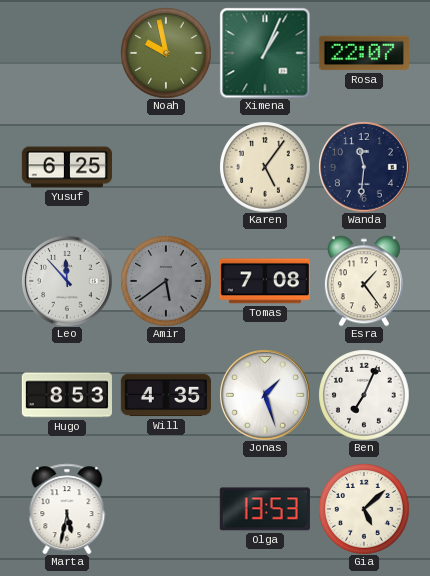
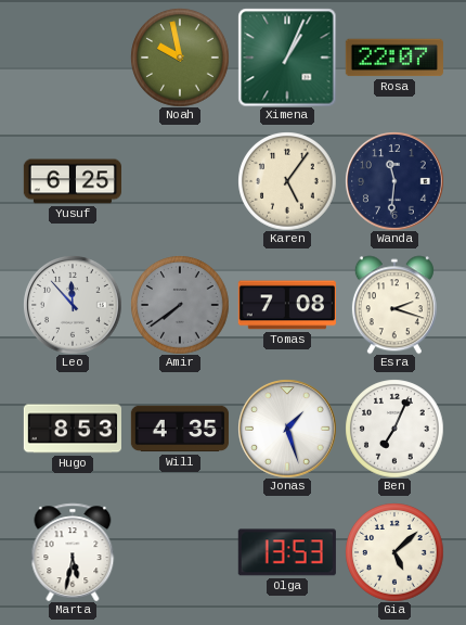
Amir: 5:39 -> 7:39 (180, 305)
Esra: 1:24 -> 2:18 (394, 305)
